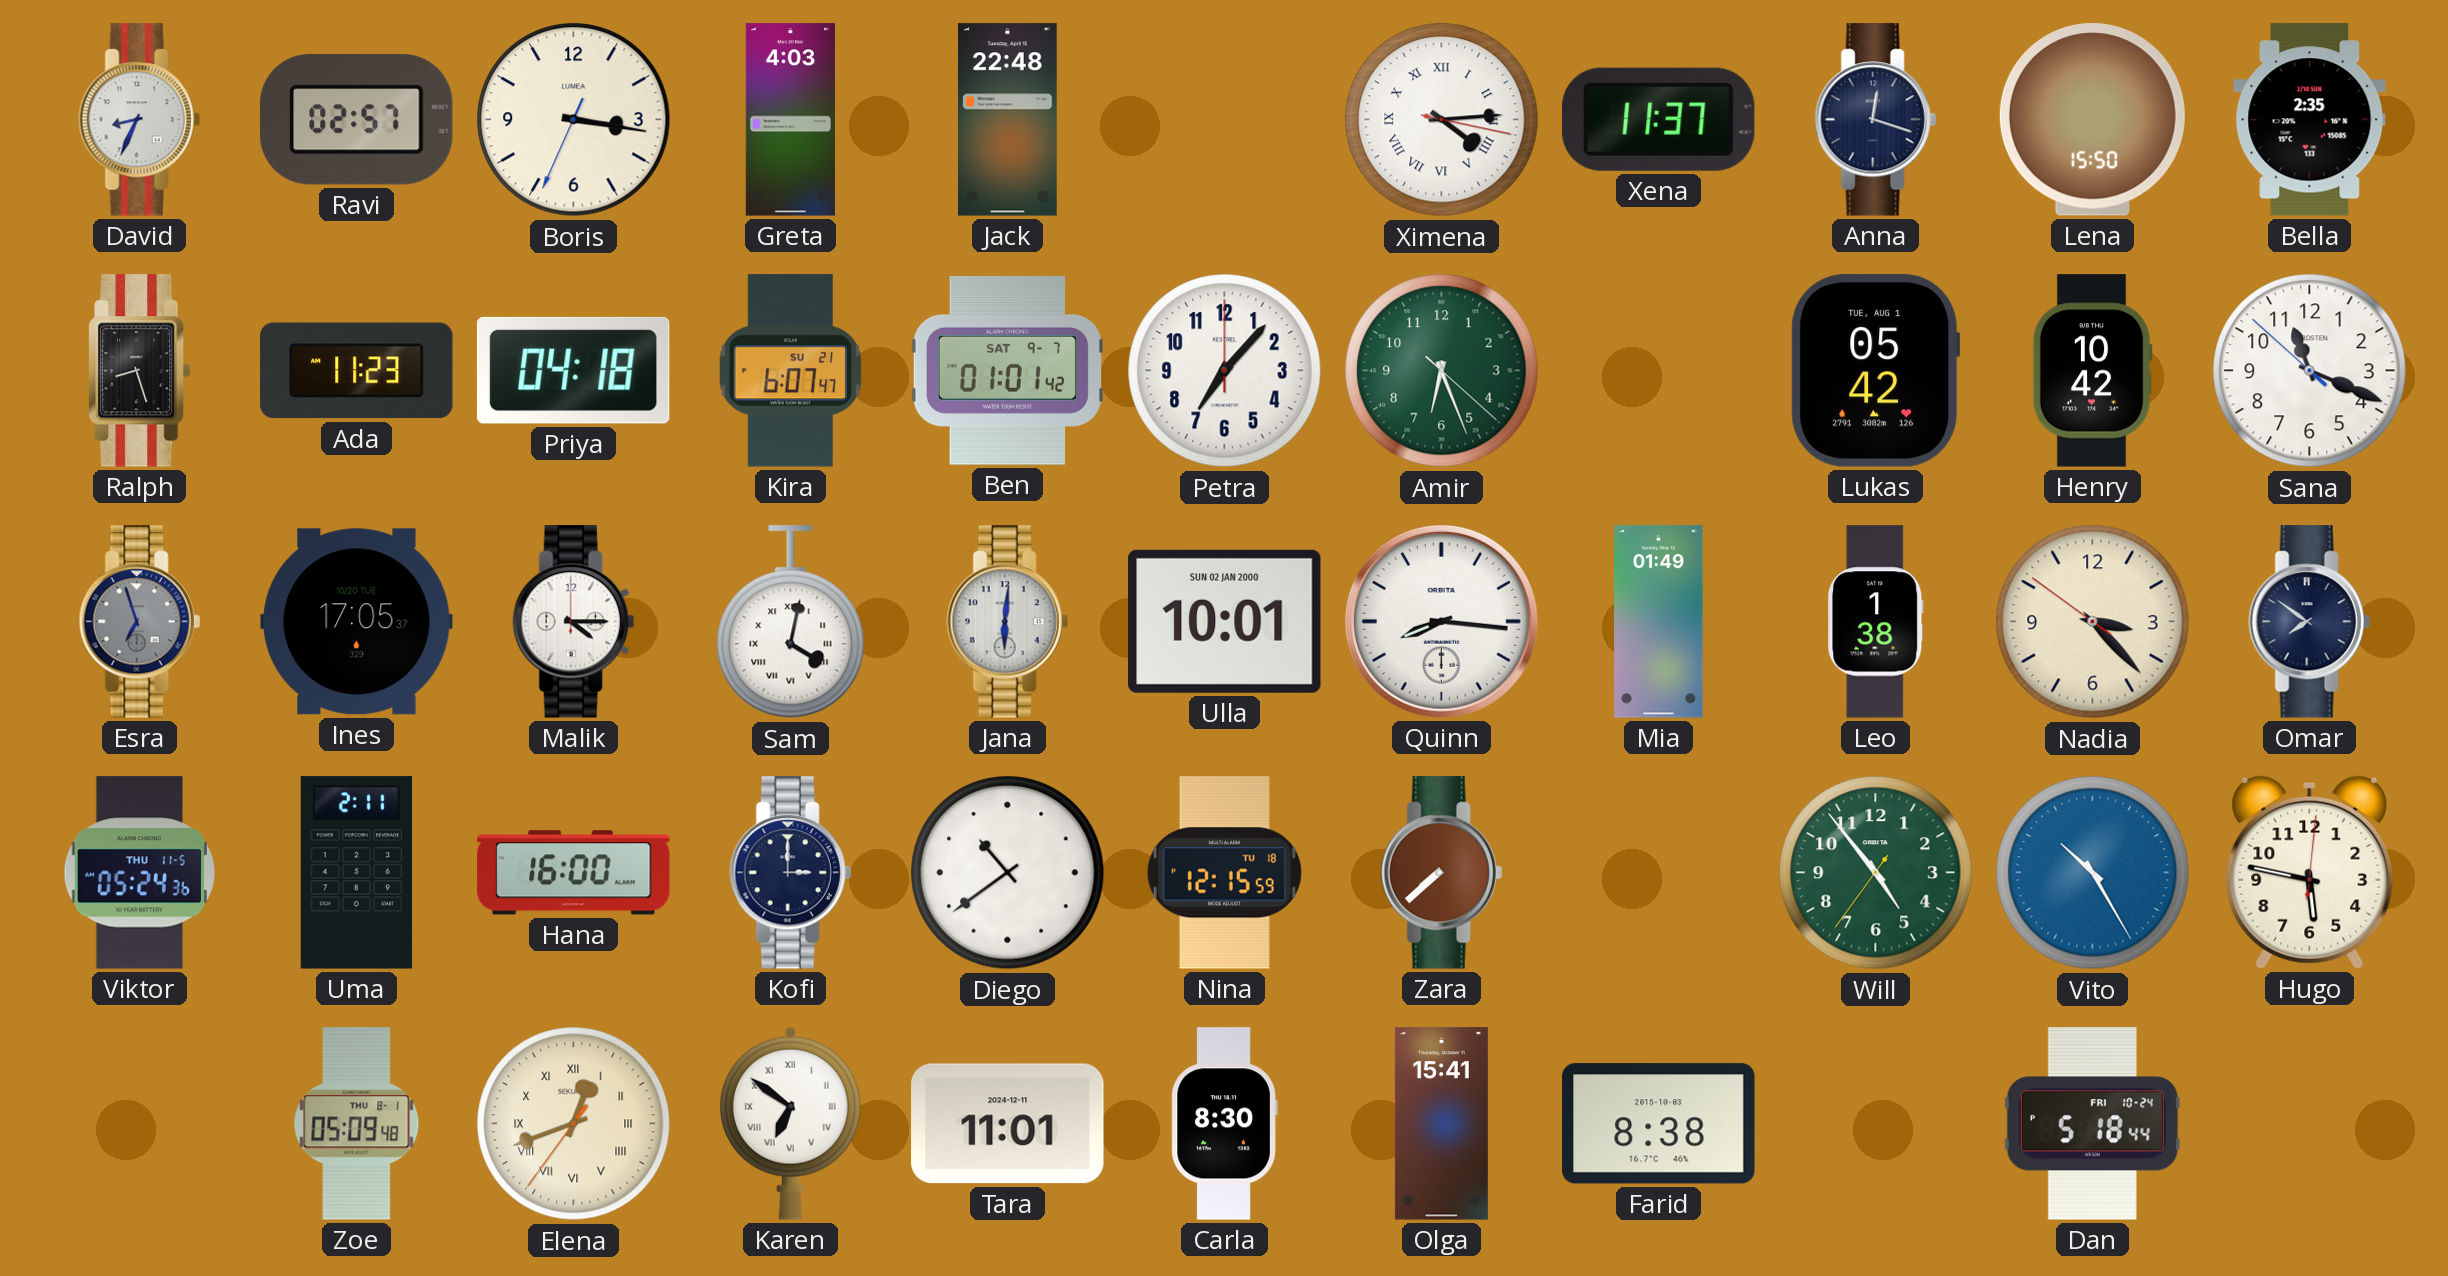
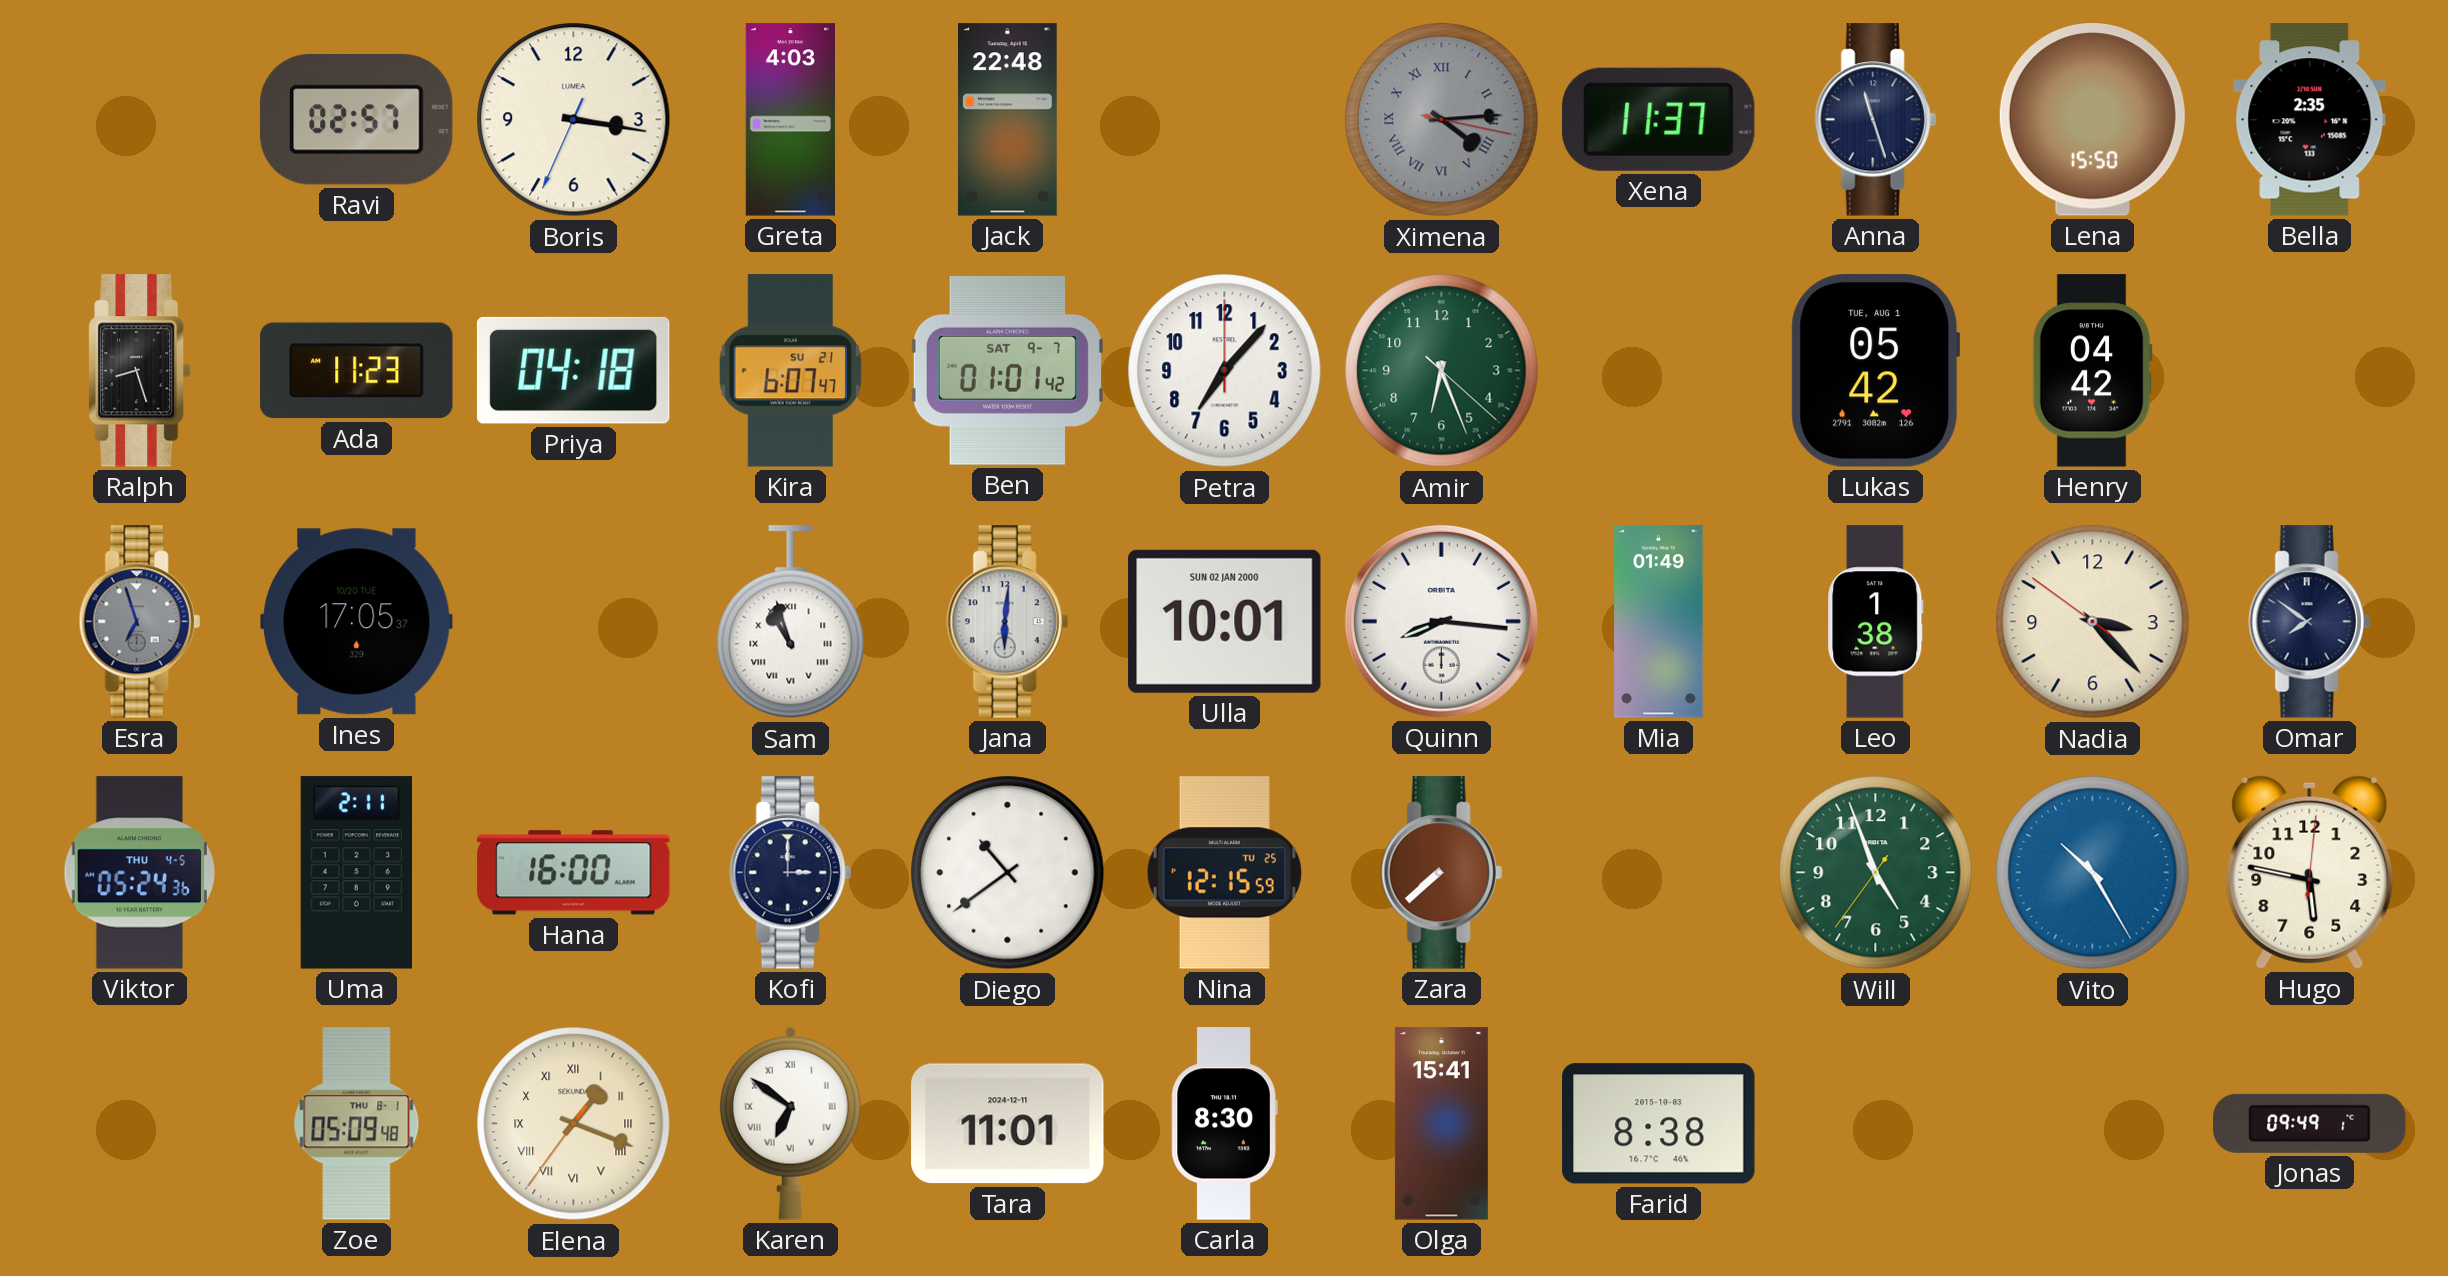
David: 8:34 -> none (139, 120)
Ximena dial: white -> grey (1442, 120)
Anna: 12:18 -> 11:27 (1875, 120)
Henry: 10:42 -> 04:42 (2092, 371)
Sana: 11:18 -> none (2310, 371)
Malik: 4:15 -> none (573, 622)
Sam: 4:02 -> 10:57 (791, 622)
Viktor date: THU 11-5 -> THU 4-5 (139, 873)
Nina date: TU 18 -> TU 25 (1224, 873)
Will: 4:53 -> 4:56 (1876, 873)
Elena: 12:41 -> 1:18 (574, 1124)
Dan: 5:18 -> none (2092, 1124)
Jonas: none -> 09:49 (2310, 1123)
